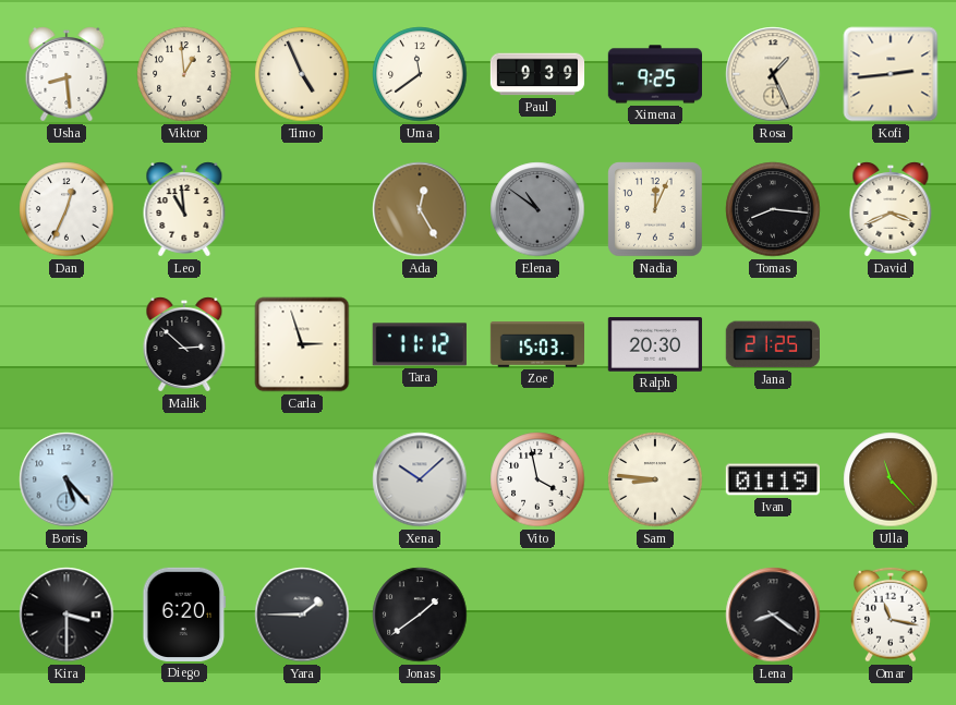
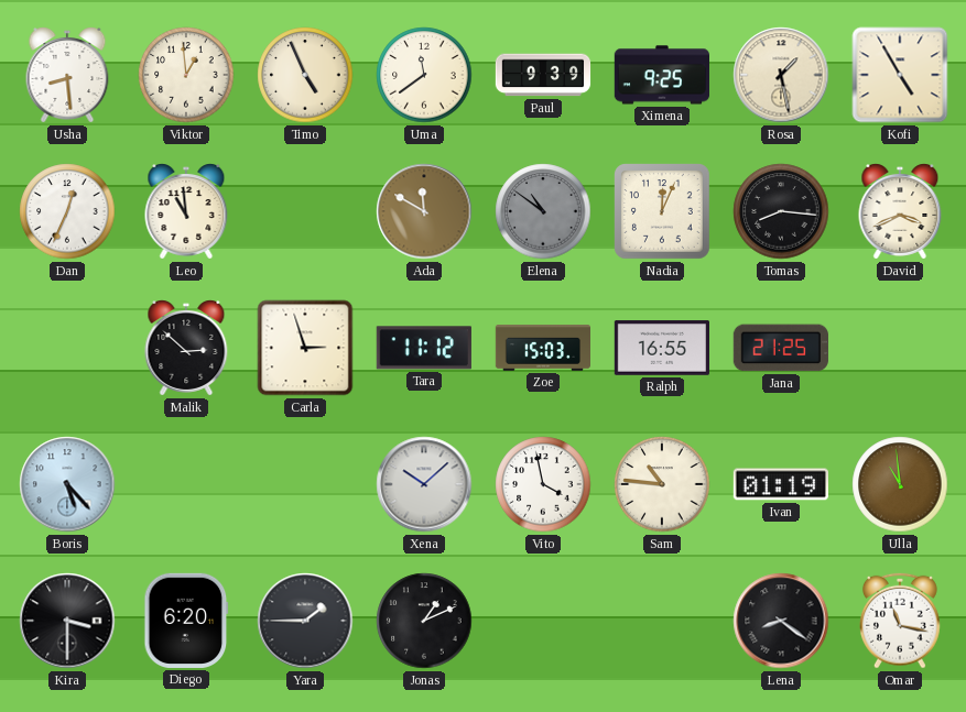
Rosa: 1:26 -> 1:28 (781, 75)
Kofi: 2:44 -> 4:55 (900, 75)
Ada: 12:25 -> 11:50 (424, 211)
Ralph: 20:30 -> 16:55 (661, 348)
Sam: 8:46 -> 10:46 (662, 484)
Ulla: 11:23 -> 10:59 (900, 484)
Jonas: 1:39 -> 1:11 (424, 621)
